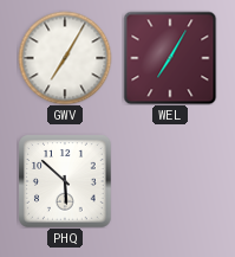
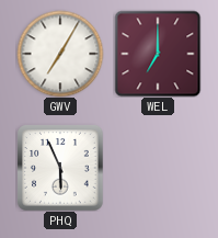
WEL: 7:05 -> 7:00 (158, 54)
PHQ: 5:52 -> 5:56 (60, 168)
